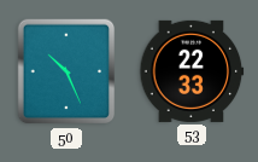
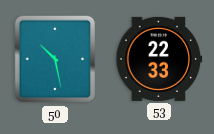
50: 10:26 -> 10:28 (55, 59)
